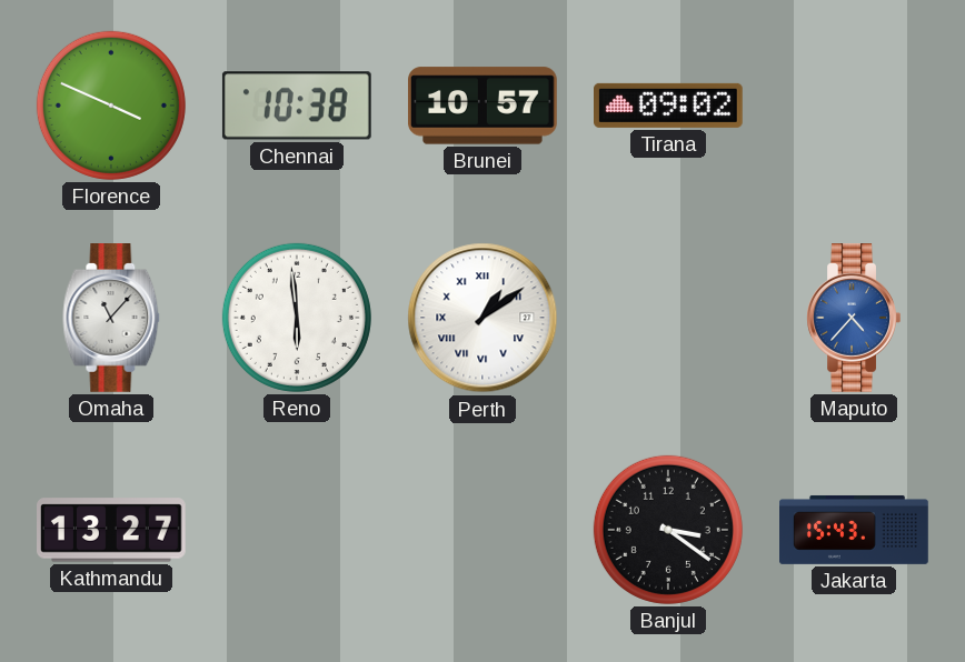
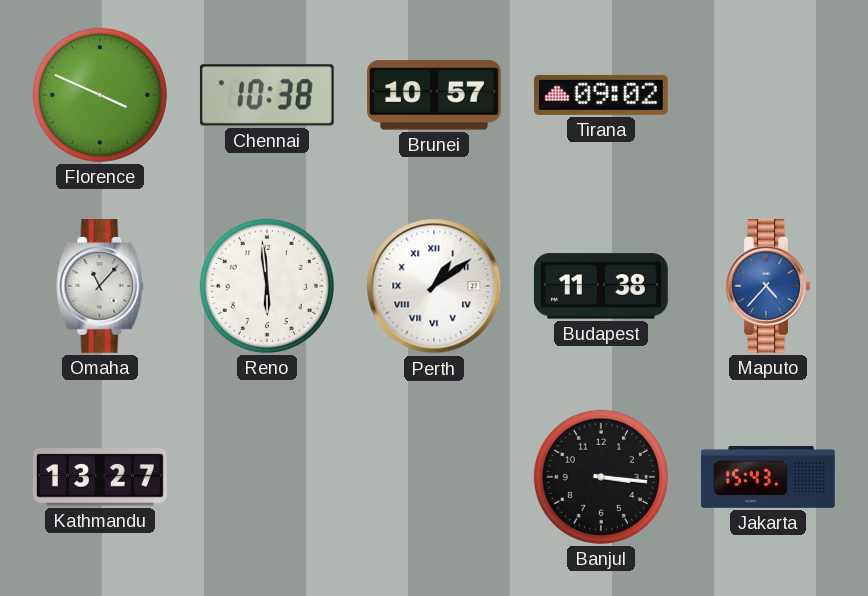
Budapest: none -> 11:38 (601, 286)
Banjul: 3:21 -> 3:16 (601, 477)
